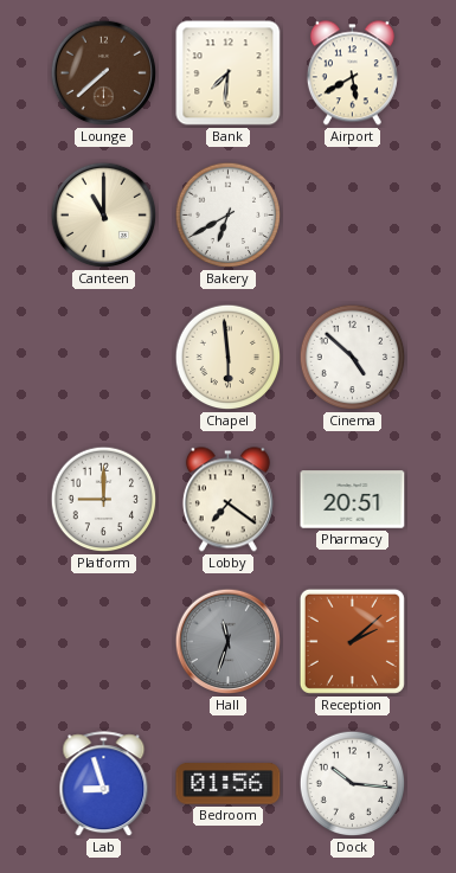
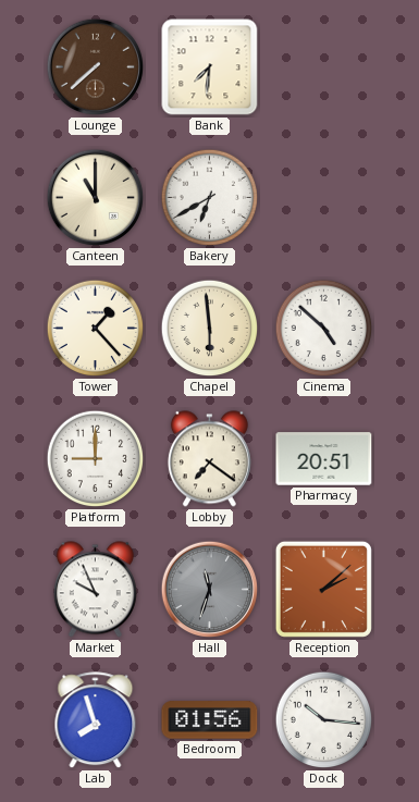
Airport: 5:40 -> none (352, 73)
Tower: none -> 1:23 (96, 329)
Market: none -> 9:56 (95, 590)
Lab: 8:57 -> 7:57 (96, 720)
